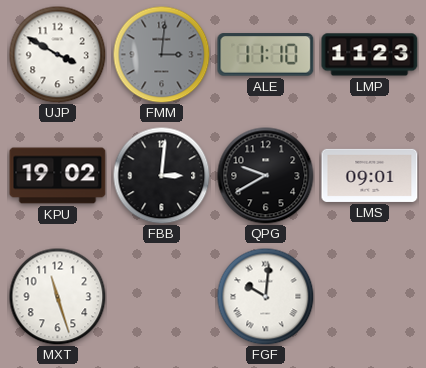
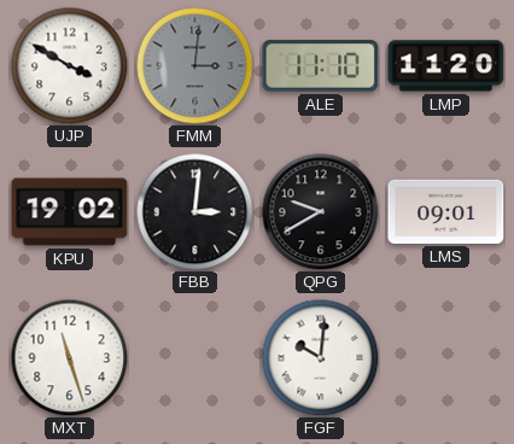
LMP: 11:23 -> 11:20 (446, 66)
